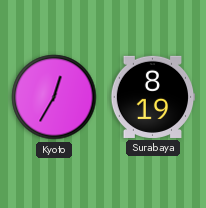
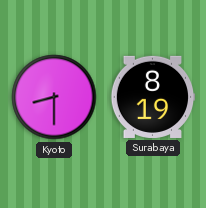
Kyoto: 12:35 -> 8:30 (54, 97)
